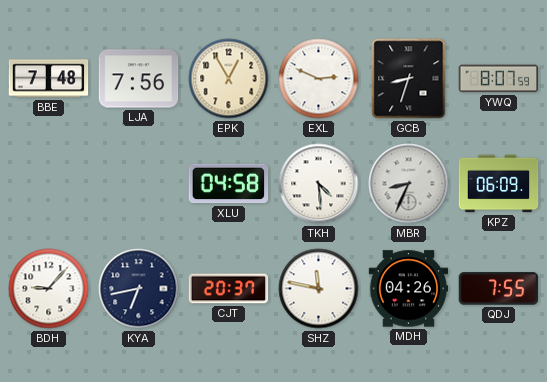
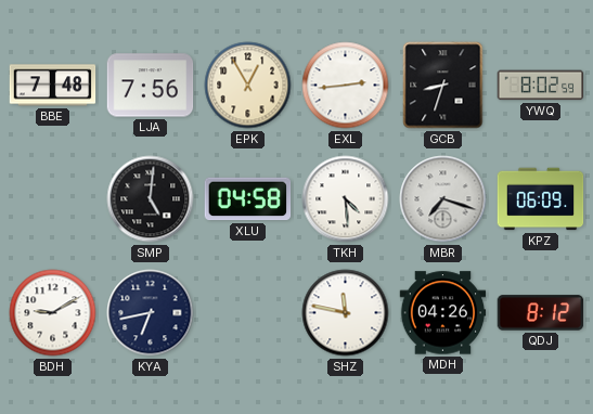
EXL: 2:49 -> 2:44 (346, 86)
YWQ: 8:07 -> 8:02 (541, 86)
SMP: none -> 5:01 (151, 199)
MBR: 8:34 -> 7:18 (443, 199)
BDH: 9:07 -> 9:10 (53, 313)
CJT: 20:37 -> none (229, 289)
QDJ: 7:55 -> 8:12 (541, 313)
